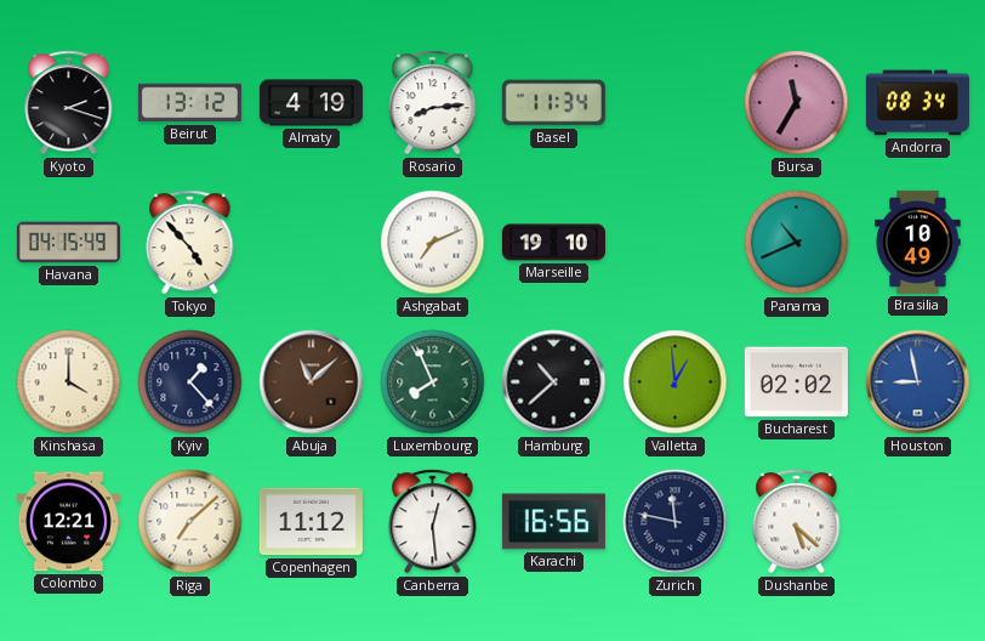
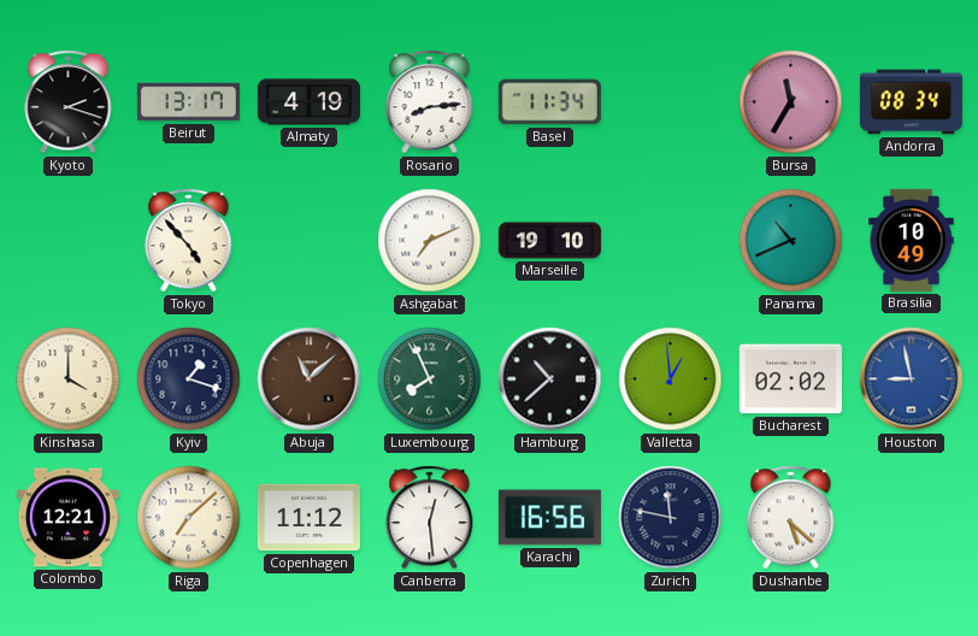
Beirut: 13:12 -> 13:17 (188, 102)
Havana: 04:15 -> none (68, 243)
Kyiv: 1:23 -> 1:18 (189, 379)
